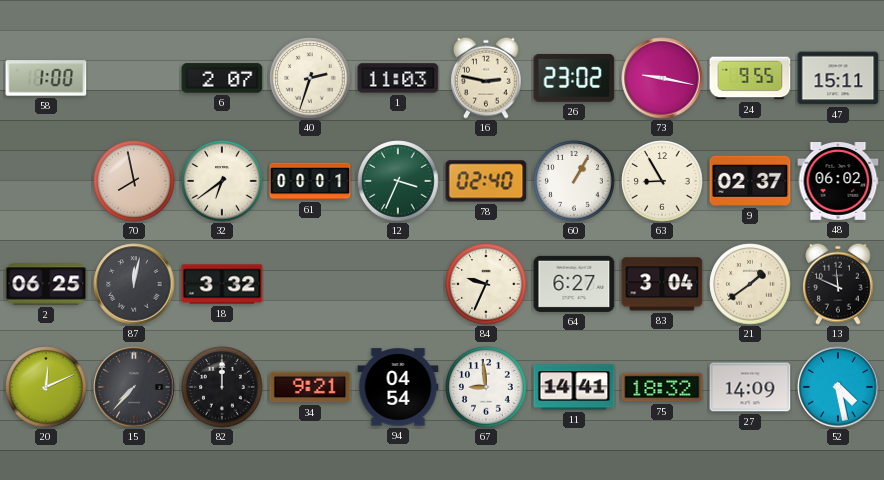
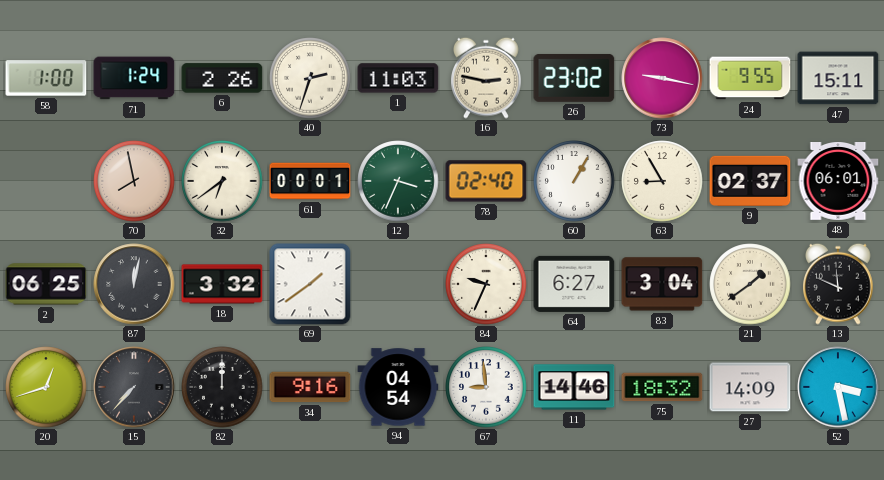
71: none -> 1:24 (134, 78)
6: 2:07 -> 2:26 (222, 78)
48: 06:02 -> 06:01 (838, 182)
69: none -> 1:39 (310, 284)
20: 12:11 -> 12:42 (46, 387)
34: 9:21 -> 9:16 (310, 387)
11: 14:41 -> 14:46 (574, 387)
52: 4:28 -> 3:28 (838, 387)
